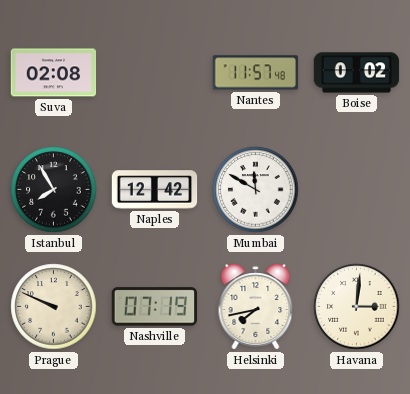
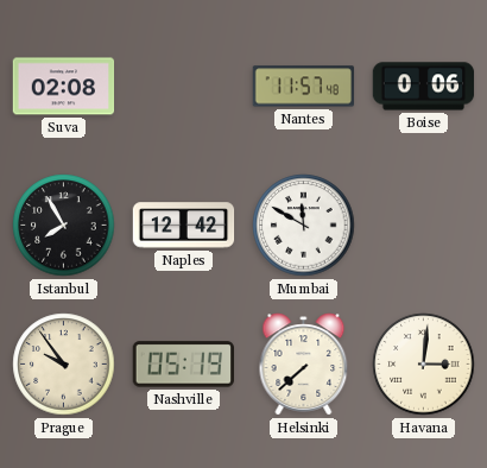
Boise: 0:02 -> 0:06 (424, 87)
Prague: 9:49 -> 9:54 (64, 365)
Nashville: 07:19 -> 05:19 (184, 365)
Helsinki: 7:43 -> 7:38 (304, 365)
